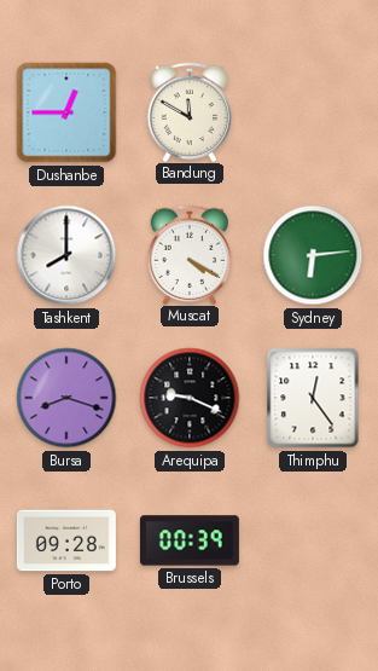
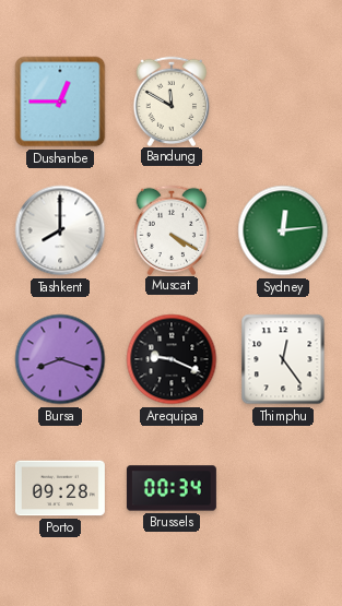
Sydney: 6:14 -> 12:14 (283, 230)
Brussels: 00:39 -> 00:34 (172, 488)
